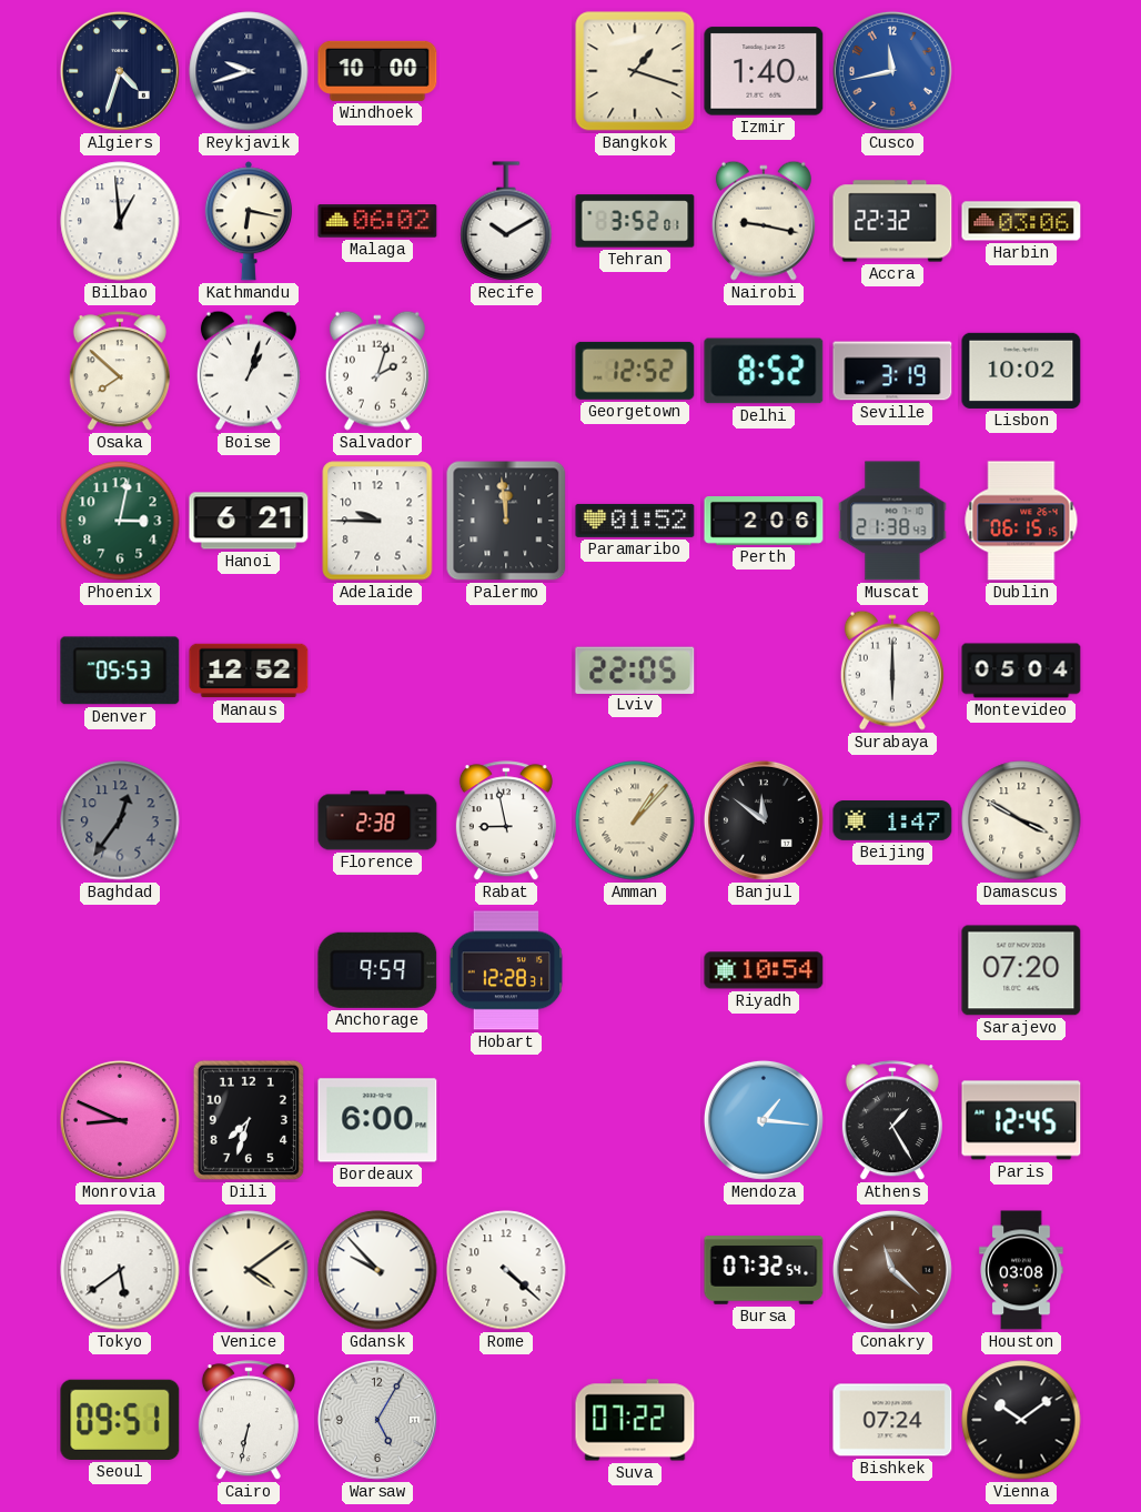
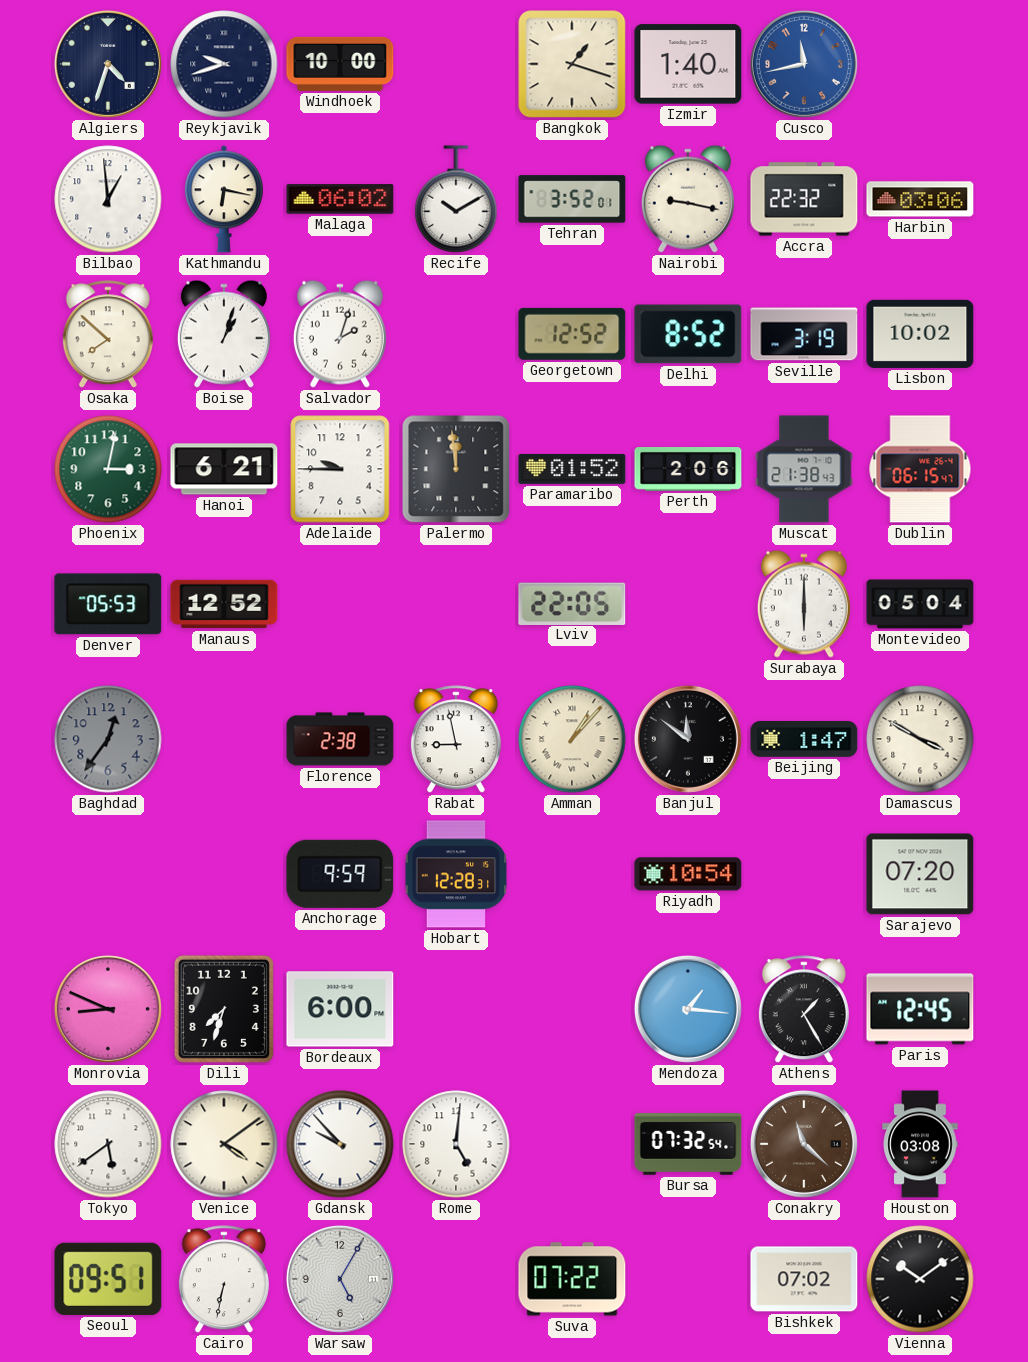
Dublin: 06:15:15 -> 06:15:47 (920, 469)
Rome: 4:22 -> 5:01 (456, 1144)
Bishkek: 07:24 -> 07:02 (804, 1279)
